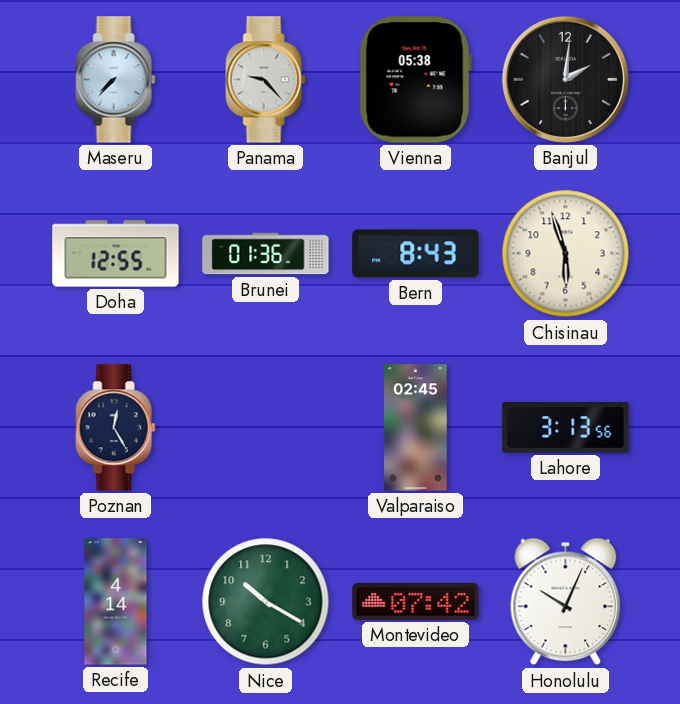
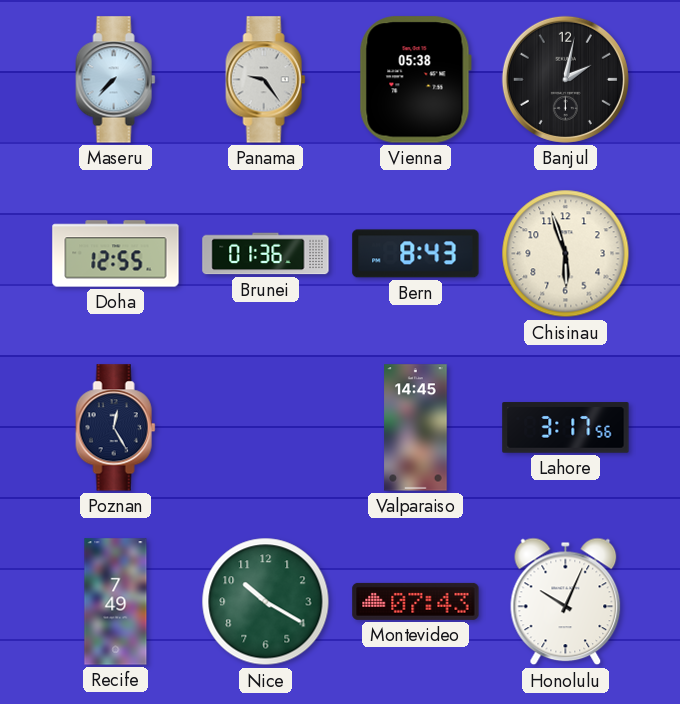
Panama: 9:23 -> 9:24 (266, 80)
Banjul: 2:01 -> 2:02 (565, 79)
Valparaiso: 02:45 -> 14:45 (416, 428)
Lahore: 3:13 -> 3:17 (566, 428)
Recife: 4:14 -> 7:49 (116, 602)
Montevideo: 07:42 -> 07:43 (416, 601)
